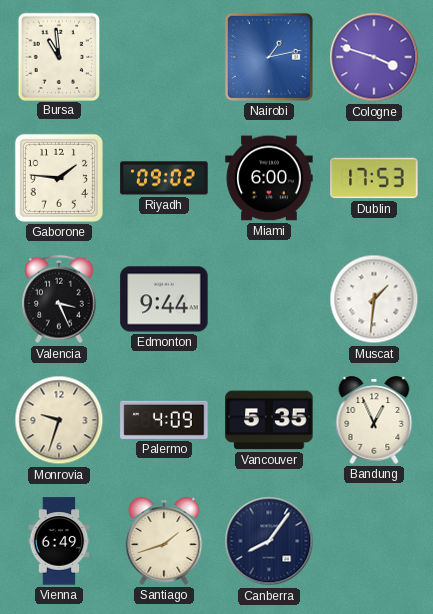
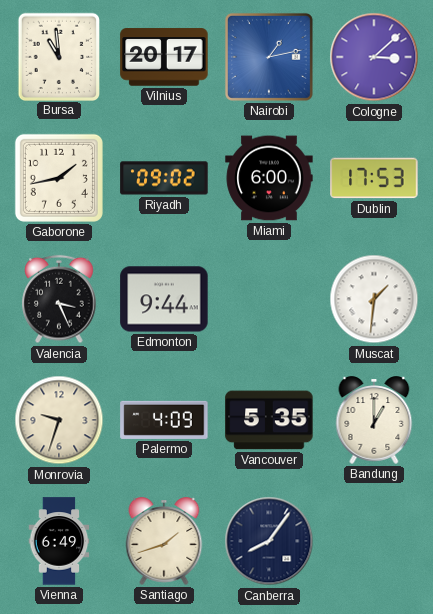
Vilnius: none -> 20:17 (164, 57)
Cologne: 3:48 -> 3:08 (374, 57)
Gaborone: 1:46 -> 1:43 (59, 178)
Bandung: 12:56 -> 1:00 (374, 420)
